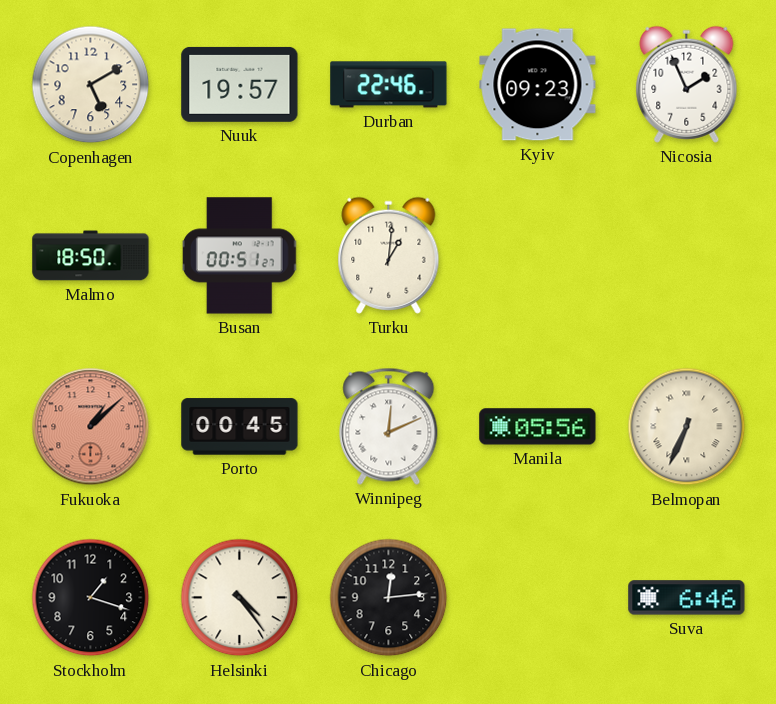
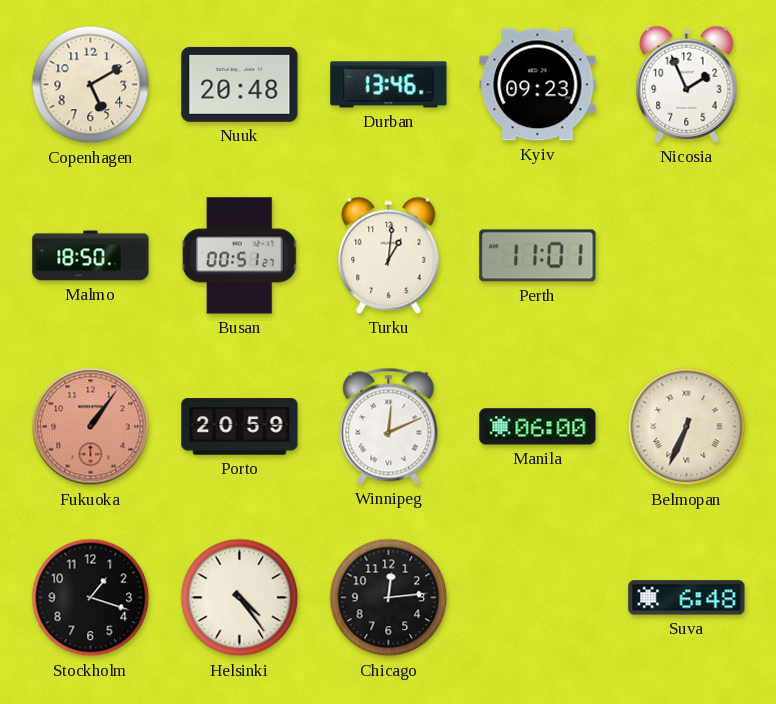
Nuuk: 19:57 -> 20:48 (240, 84)
Durban: 22:46 -> 13:46 (389, 85)
Perth: none -> 11:01 (538, 256)
Fukuoka: 1:08 -> 1:06 (91, 427)
Porto: 00:45 -> 20:59 (240, 427)
Manila: 05:56 -> 06:00 (538, 427)
Suva: 6:46 -> 6:48 (687, 598)
